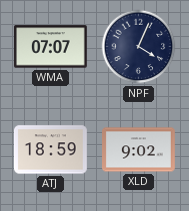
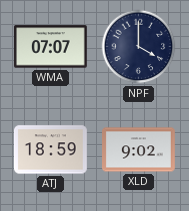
NPF: 4:04 -> 4:00 (139, 47)
